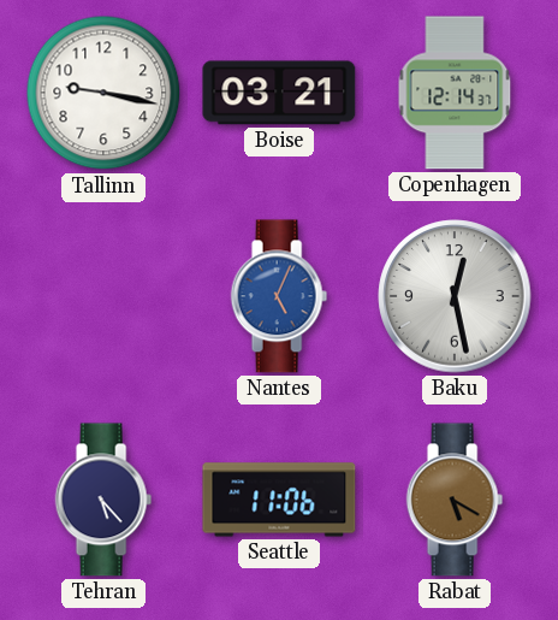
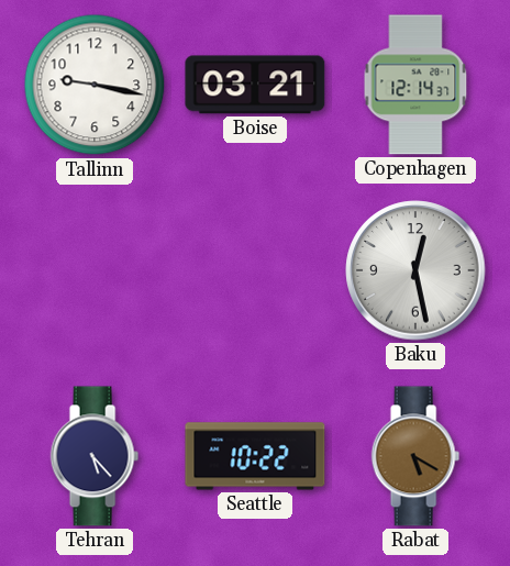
Nantes: 5:04 -> none (279, 296)
Seattle: 11:06 -> 10:22 (255, 456)
